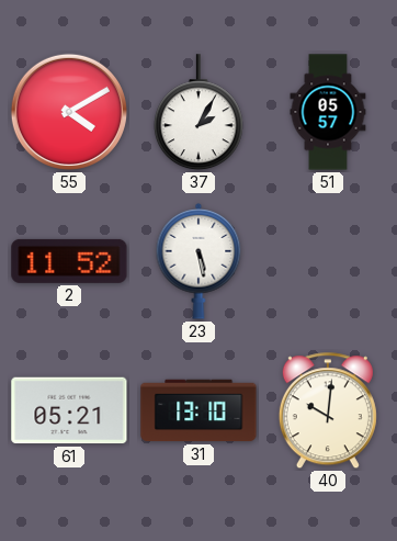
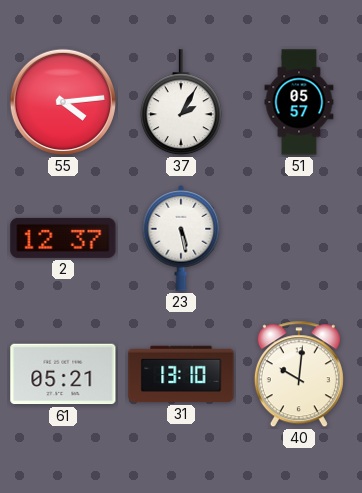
55: 4:10 -> 4:14 (63, 102)
2: 11:52 -> 12:37 (63, 238)
